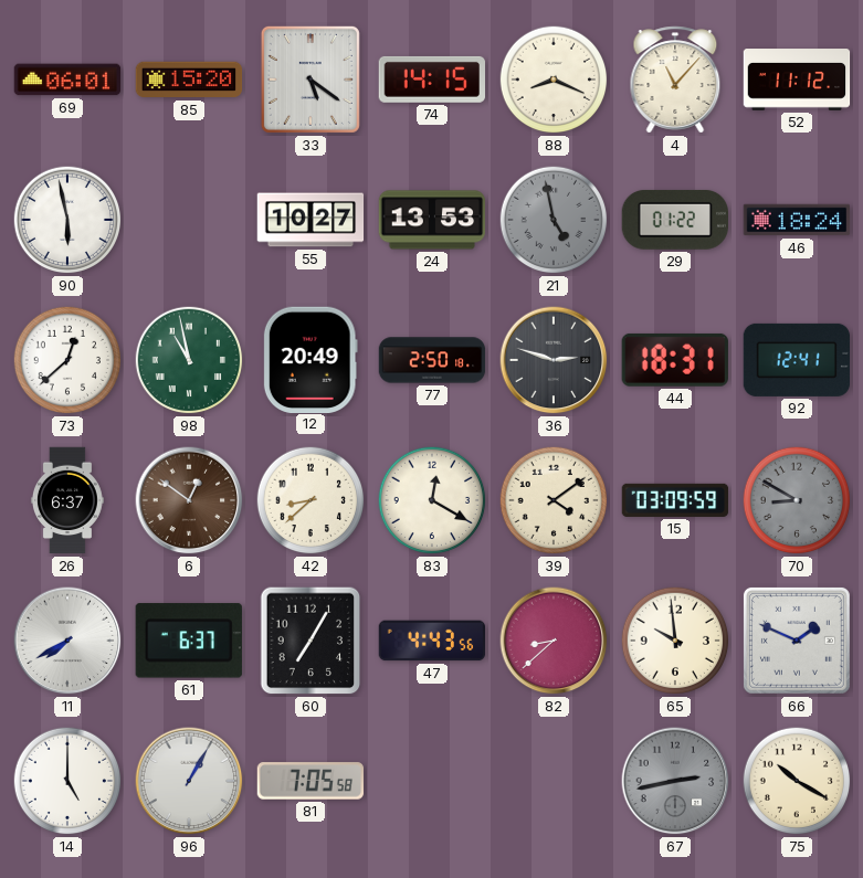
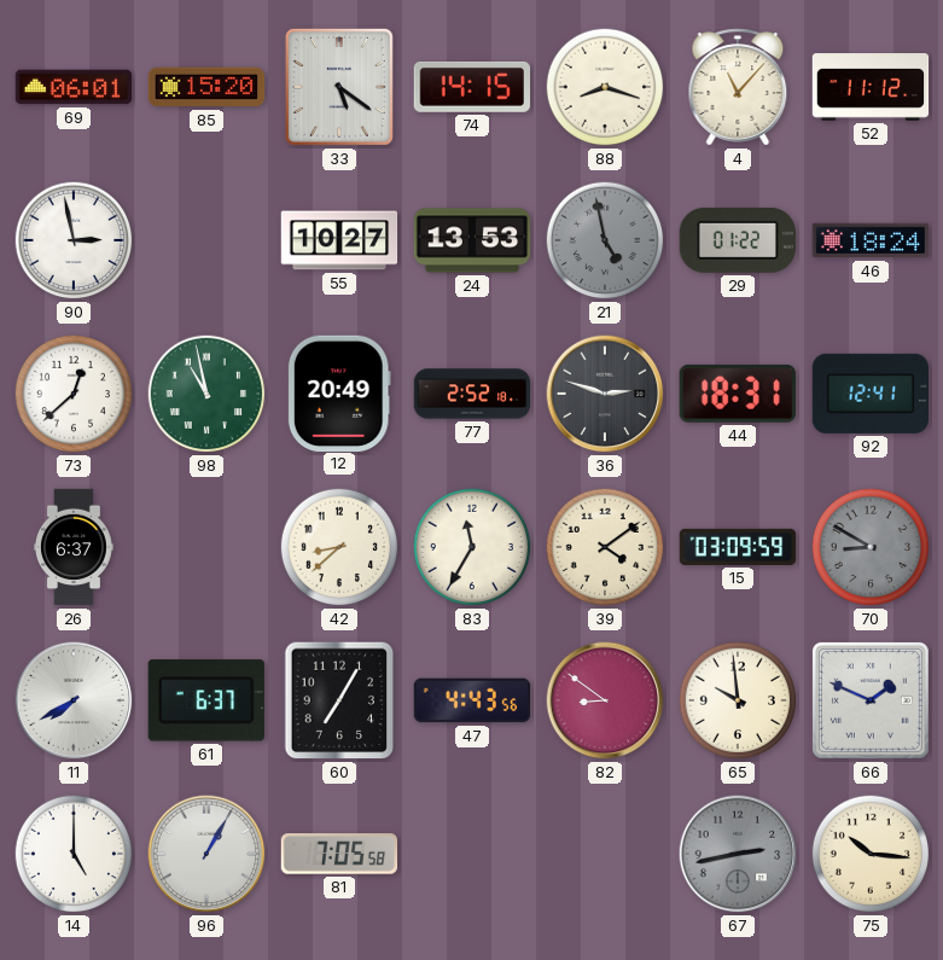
88: 8:19 -> 8:18 (605, 87)
90: 5:58 -> 2:58 (74, 240)
77: 2:50 -> 2:52 (472, 394)
6: 12:51 -> none (189, 500)
83: 12:20 -> 11:35 (472, 547)
82: 8:38 -> 8:51 (605, 700)
75: 10:20 -> 10:16 (871, 854)
